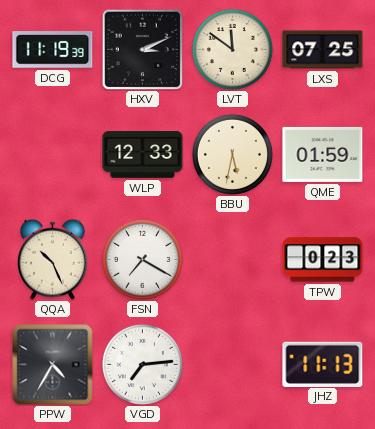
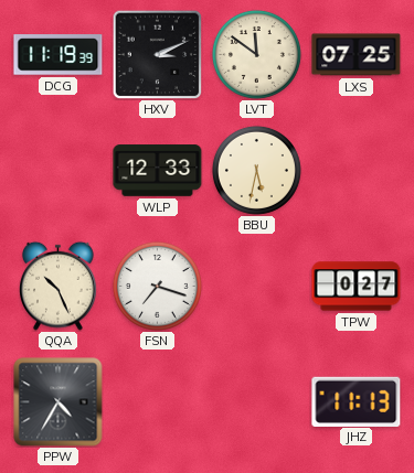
QME: 01:59 -> none (323, 154)
FSN: 7:20 -> 7:18 (157, 286)
TPW: 0:23 -> 0:27 (357, 287)
VGD: 7:14 -> none (142, 364)
